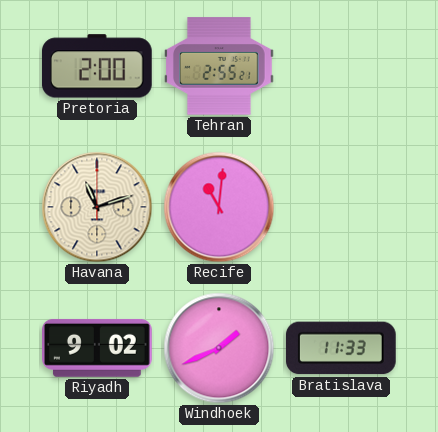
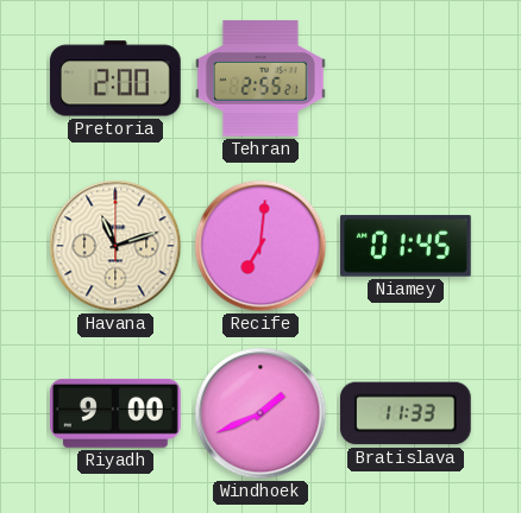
Recife: 11:01 -> 7:01 (260, 246)
Niamey: none -> 01:45 (407, 246)
Riyadh: 9:02 -> 9:00 (117, 413)
